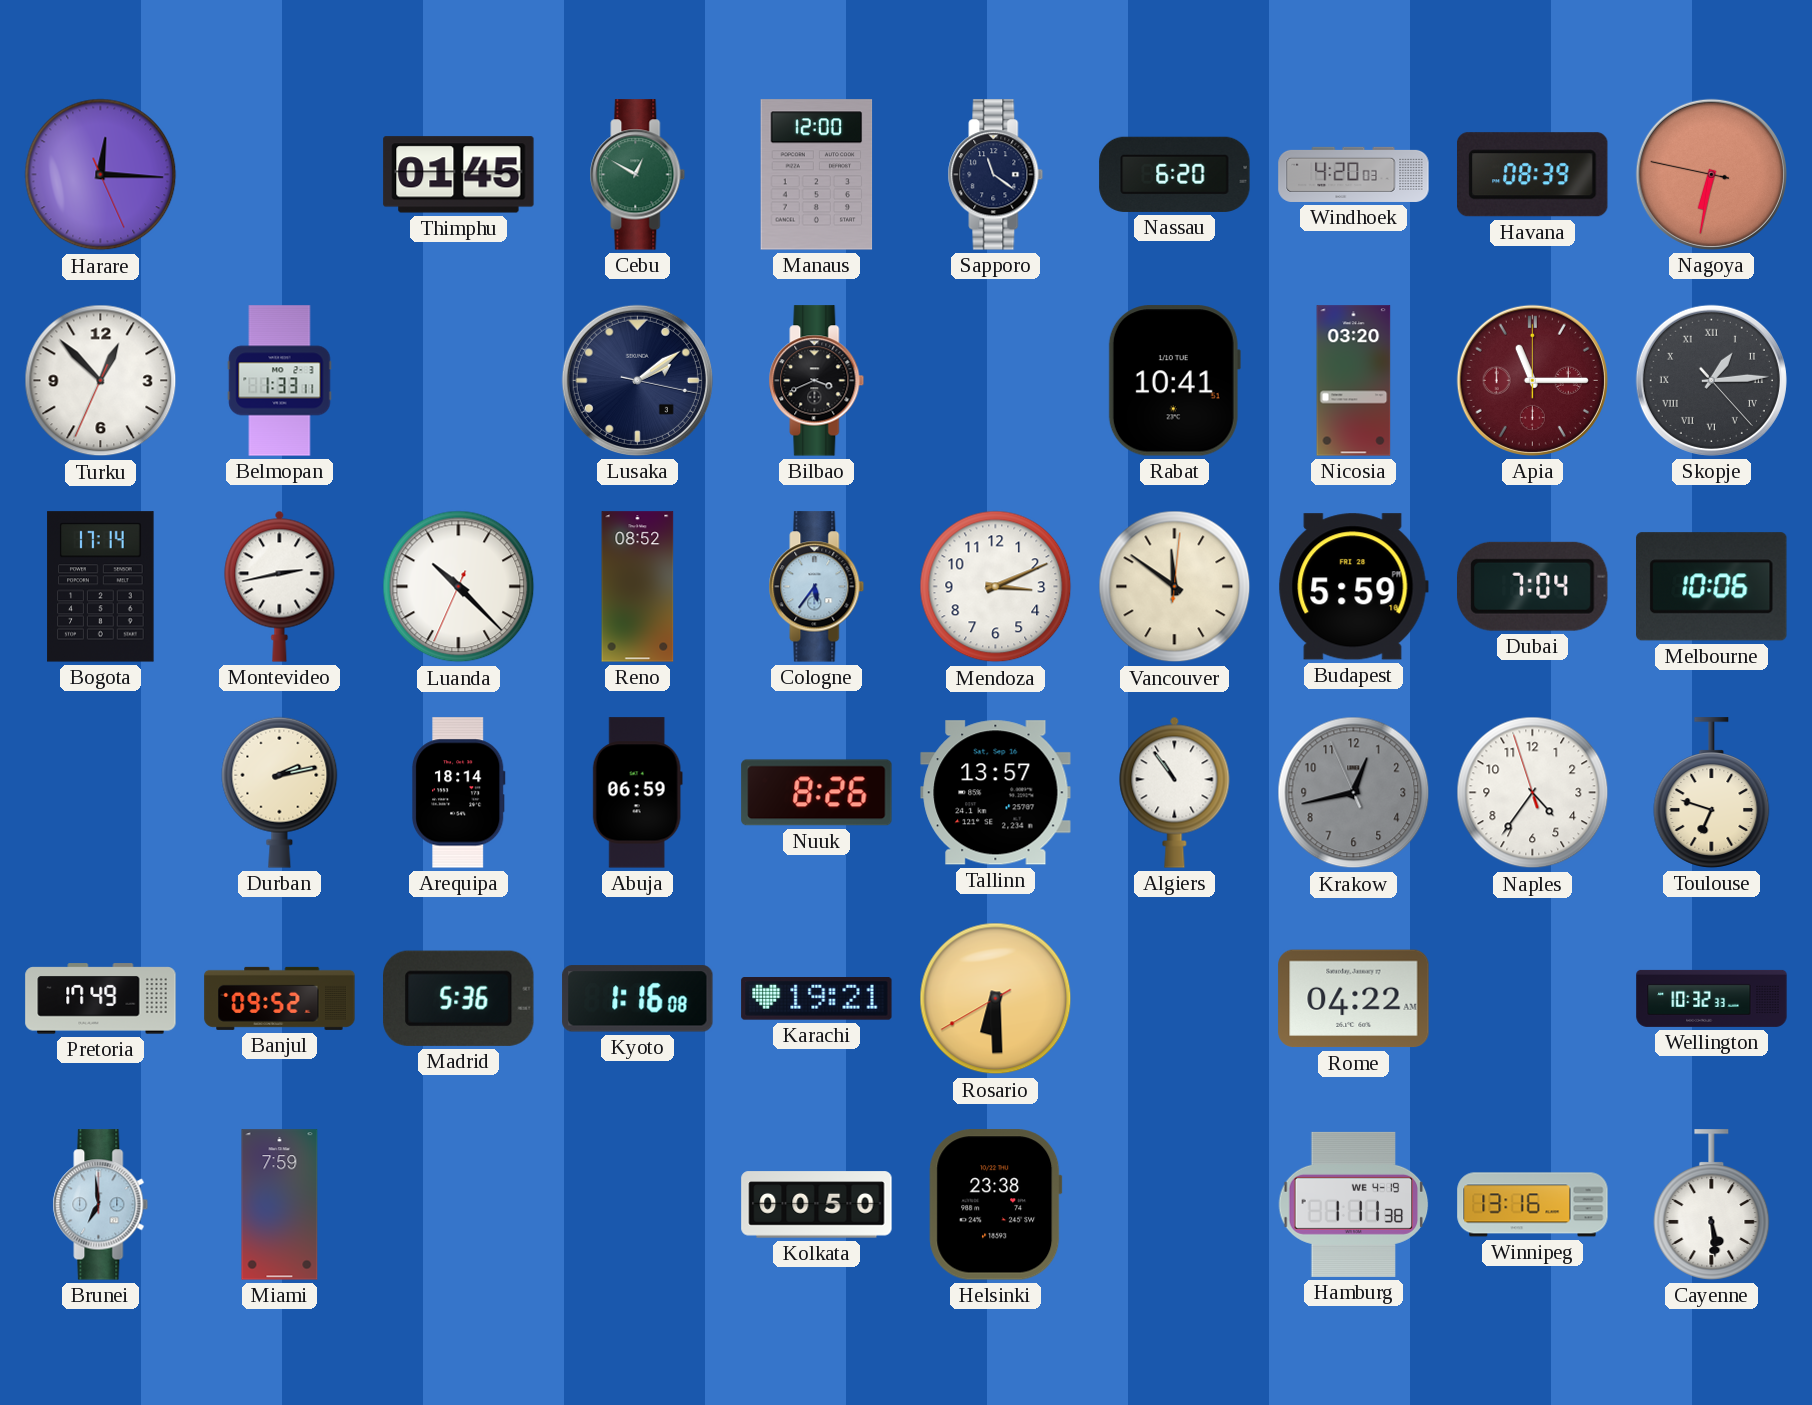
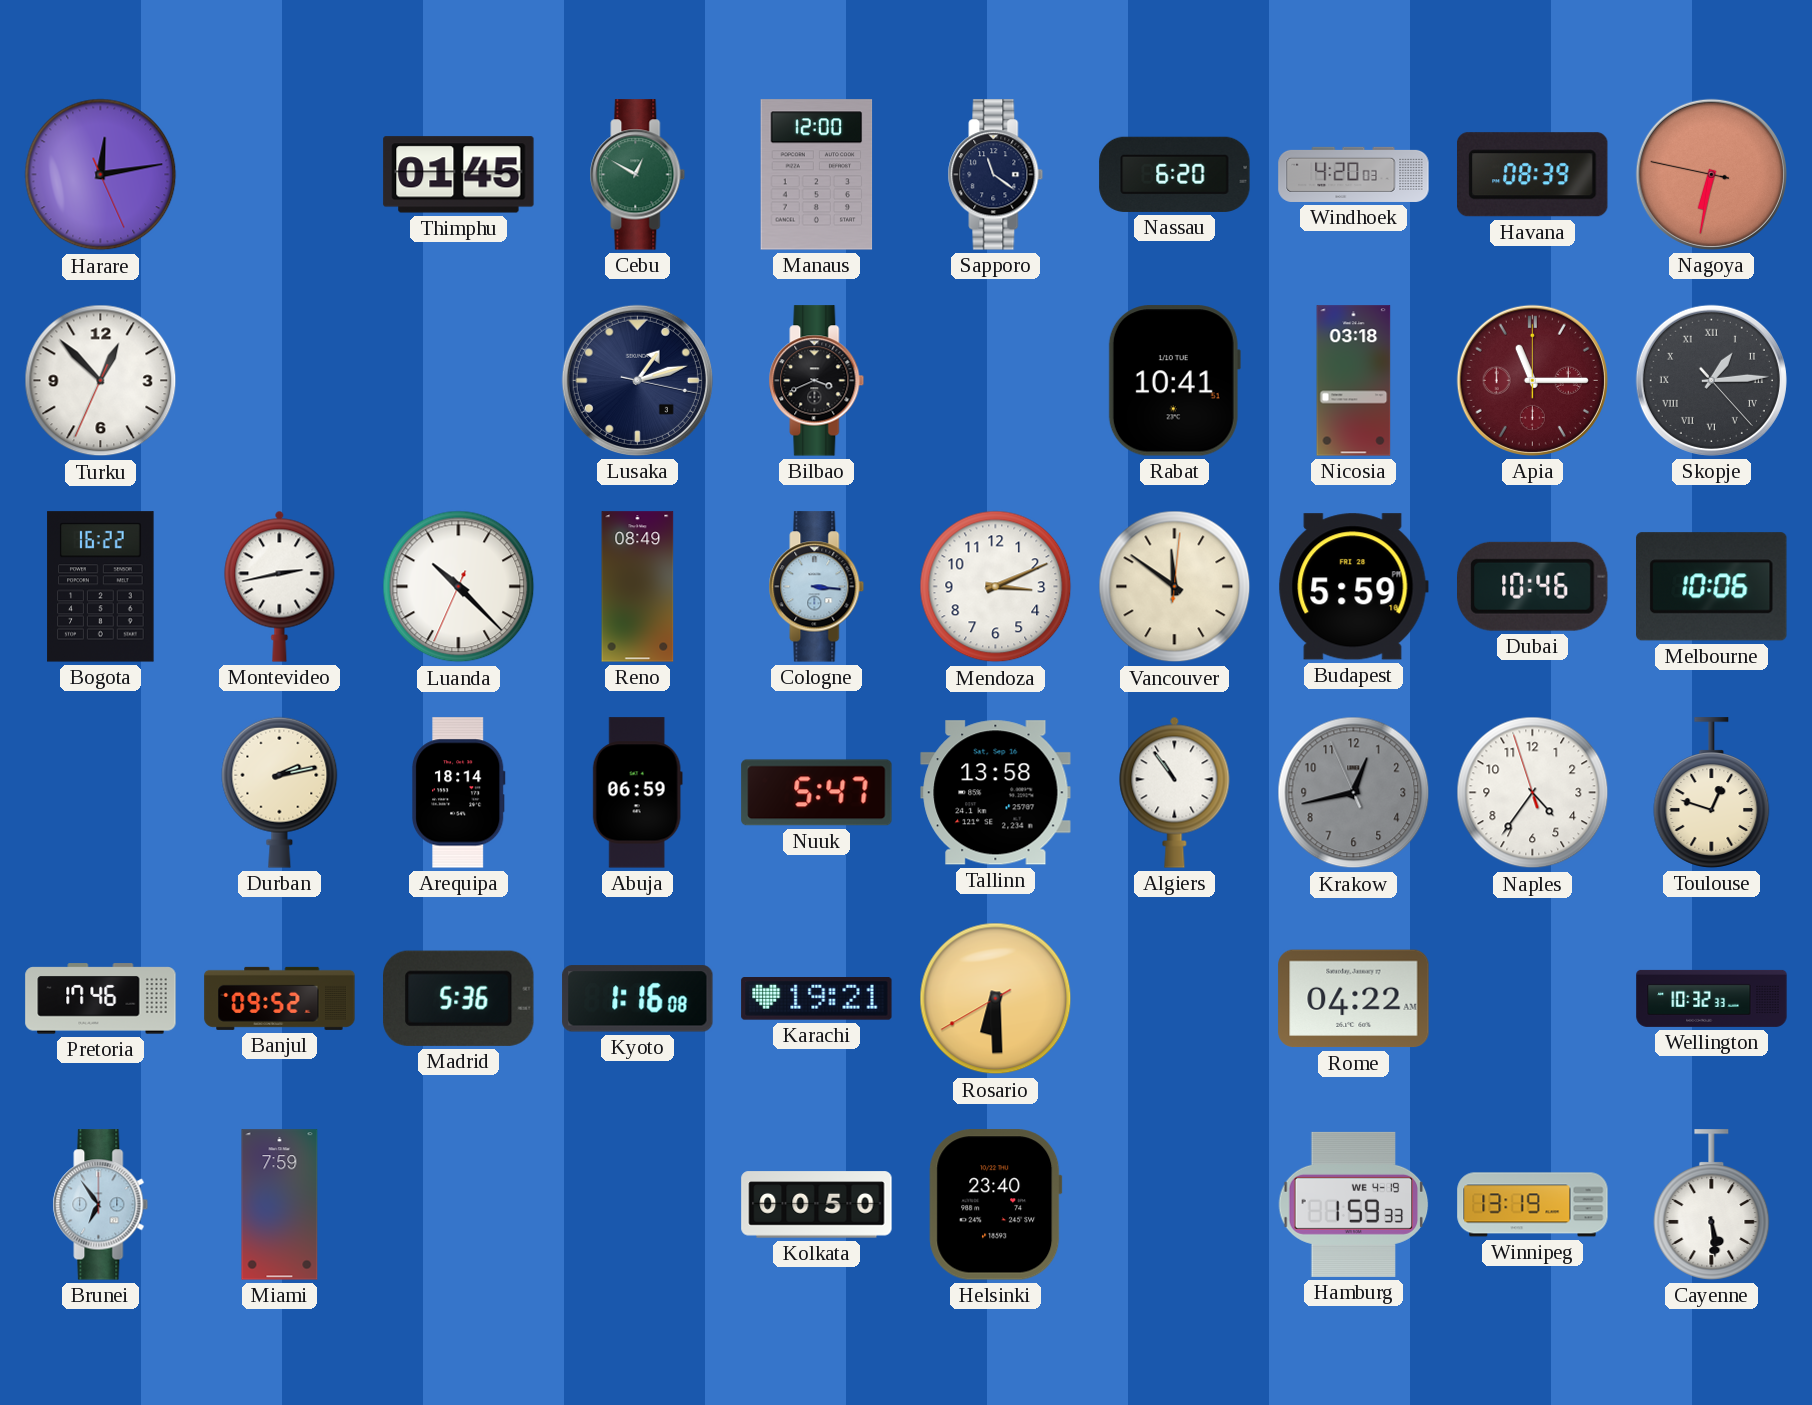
Harare: 12:15 -> 12:13 (101, 175)
Belmopan: 1:33 -> none (280, 381)
Lusaka: 2:09 -> 1:12 (637, 380)
Nicosia: 03:20 -> 03:18 (1354, 381)
Bogota: 17:14 -> 16:22 (101, 587)
Reno: 08:52 -> 08:49 (638, 587)
Cologne: 5:36 -> 3:16 (817, 587)
Dubai: 7:04 -> 10:46 (1533, 586)
Nuuk: 8:26 -> 5:47 (817, 793)
Tallinn: 13:57 -> 13:58 (996, 793)
Toulouse: 6:48 -> 12:48 (1712, 793)
Pretoria: 17:49 -> 17:46 (101, 999)
Brunei: 6:59 -> 6:54 (101, 1205)
Helsinki: 23:38 -> 23:40 (996, 1205)
Hamburg: 1:11 -> 1:59 (1354, 1204)
Winnipeg: 13:16 -> 13:19 (1533, 1205)
